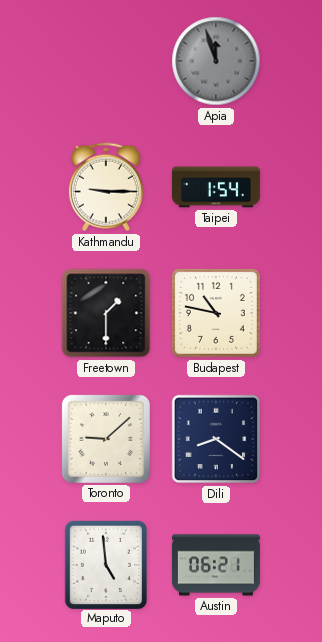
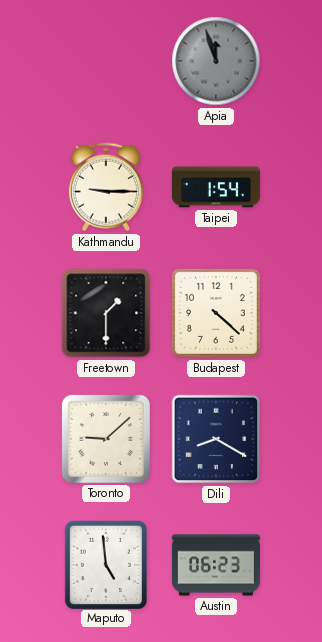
Budapest: 10:47 -> 4:22 (216, 313)
Dili: 8:21 -> 8:20 (216, 439)
Austin: 06:21 -> 06:23 (216, 565)
